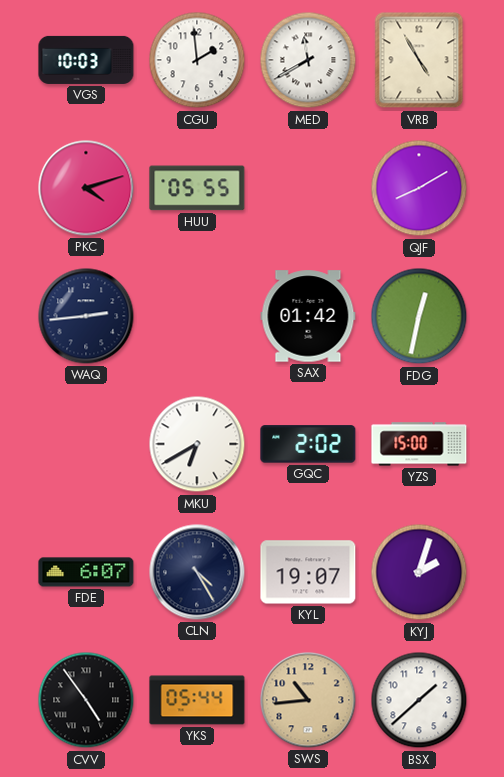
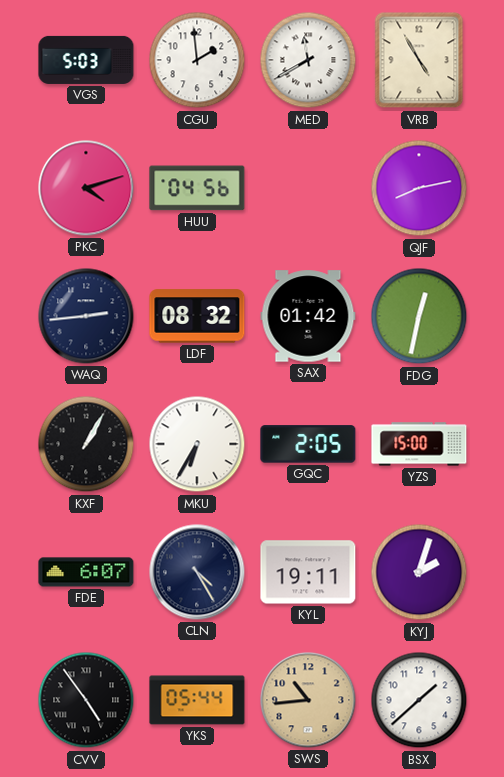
VGS: 10:03 -> 5:03 (86, 60)
HUU: 05:55 -> 04:56 (197, 188)
QJF: 8:10 -> 8:13 (419, 188)
LDF: none -> 08:32 (197, 316)
KXF: none -> 1:05 (86, 444)
MKU: 6:40 -> 6:35 (197, 444)
GQC: 2:02 -> 2:05 (308, 444)
KYL: 19:07 -> 19:11 (308, 572)
